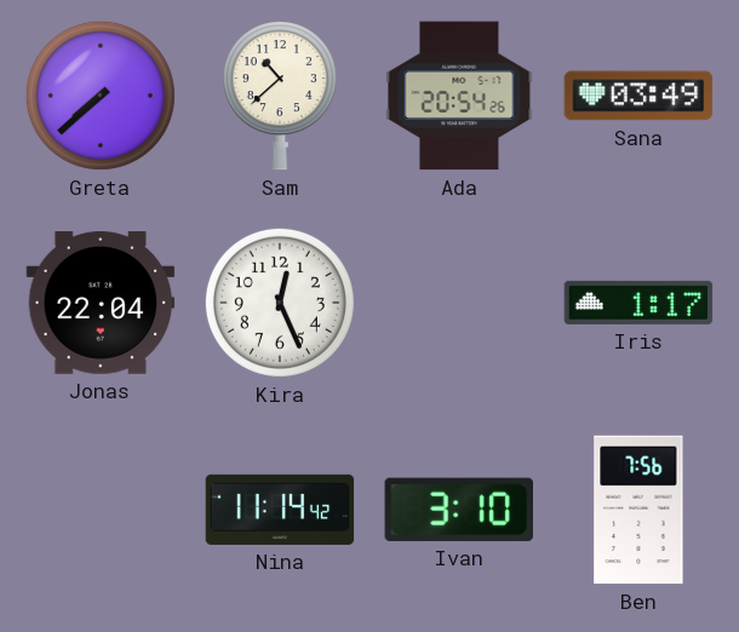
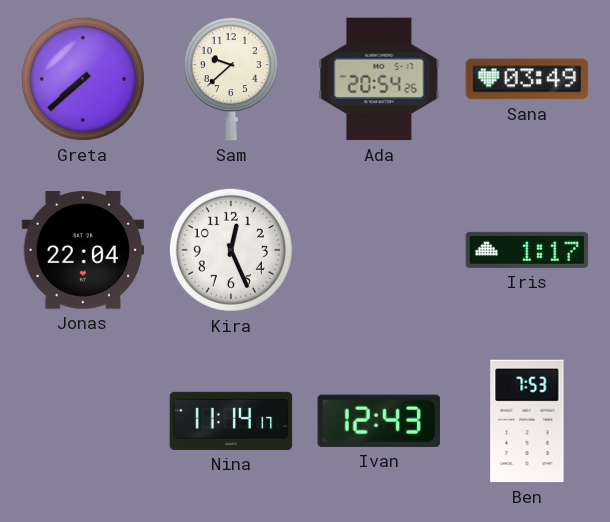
Sam: 10:38 -> 9:38 (231, 79)
Nina: 11:14:42 -> 11:14:17 (231, 421)
Ivan: 3:10 -> 12:43 (379, 421)
Ben: 7:56 -> 7:53 (527, 421)
